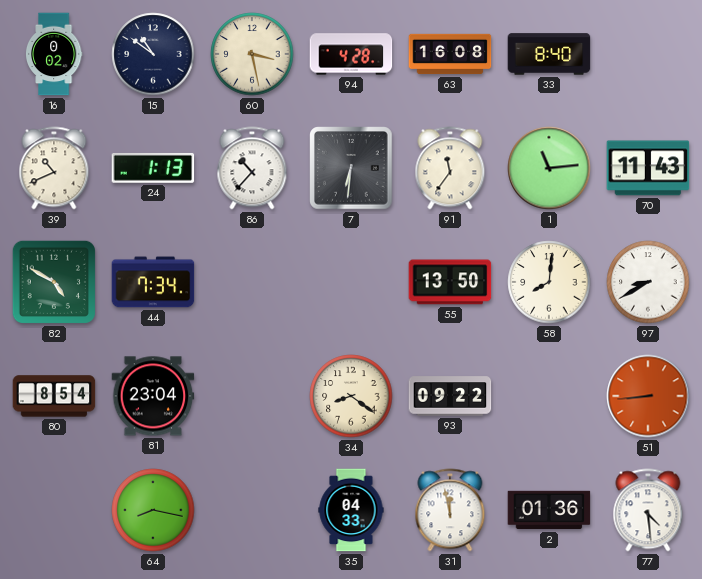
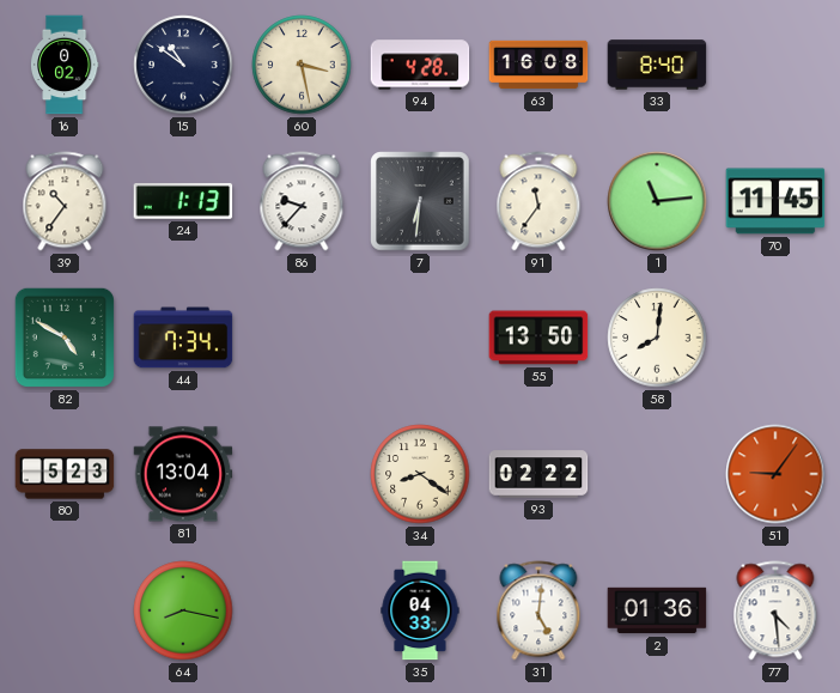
39: 10:41 -> 10:36 (65, 201)
86: 10:37 -> 9:37 (302, 201)
70: 11:43 -> 11:45 (775, 201)
97: 8:40 -> none (648, 282)
80: 8:54 -> 5:23 (65, 474)
81: 23:04 -> 13:04 (183, 474)
93: 09:22 -> 02:22 (538, 474)
51: 8:44 -> 9:06 (775, 474)
31: 11:58 -> 5:01 (538, 610)
